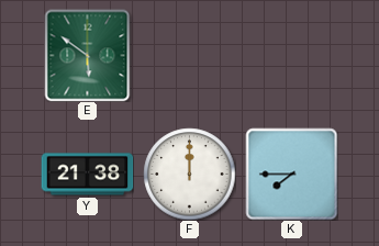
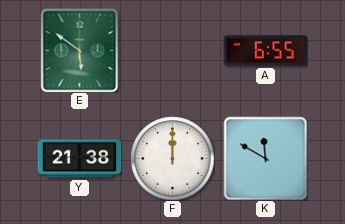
A: none -> 6:55 (265, 51)
K: 7:45 -> 11:50 (265, 158)
